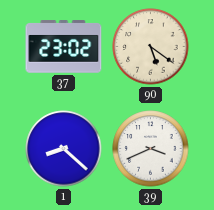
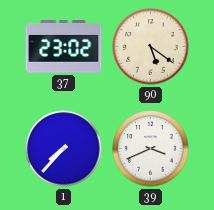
1: 8:22 -> 7:37 (64, 149)
